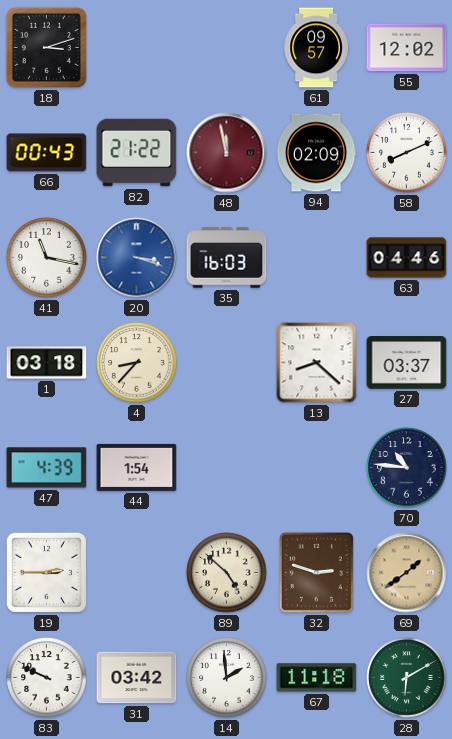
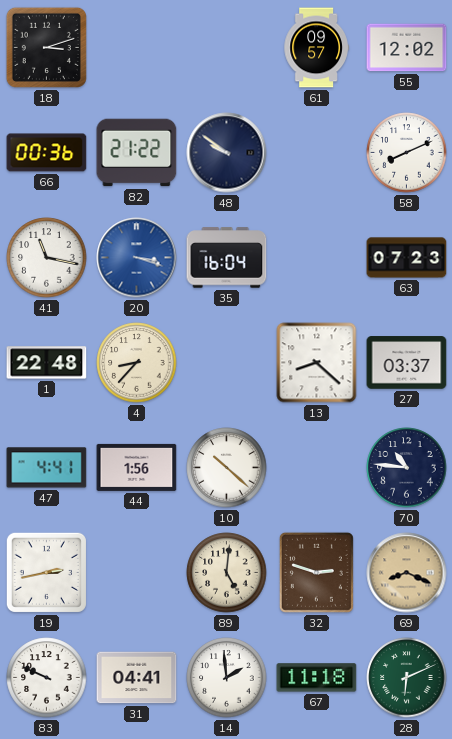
66: 00:43 -> 00:36 (47, 153)
48: 11:58 -> 9:51 (227, 153)
48 dial: burgundy -> navy (227, 153)
94: 02:09 -> none (316, 153)
35: 16:03 -> 16:04 (227, 258)
63: 04:46 -> 07:23 (407, 258)
1: 03:18 -> 22:48 (47, 363)
47: 4:39 -> 4:41 (47, 468)
44: 1:54 -> 1:56 (137, 467)
10: none -> 10:22 (227, 468)
19: 2:45 -> 2:43 (46, 572)
89: 4:52 -> 5:01 (227, 573)
69: 1:39 -> 8:19 (407, 573)
31: 03:42 -> 04:41 (137, 678)
28: 6:10 -> 6:11 (407, 678)
